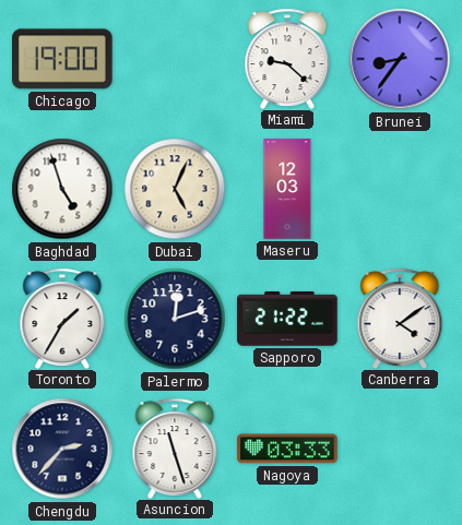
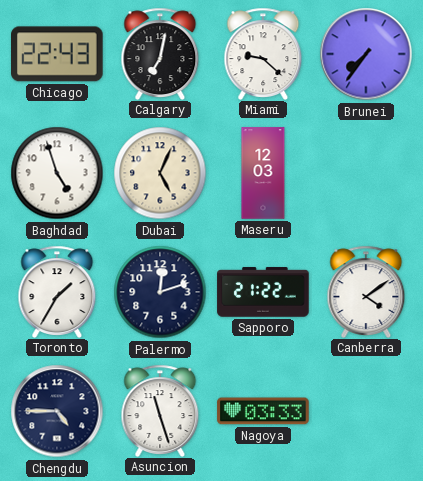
Chicago: 19:00 -> 22:43 (58, 54)
Calgary: none -> 7:02 (160, 53)
Brunei: 8:36 -> 7:36 (366, 54)
Chengdu: 2:37 -> 4:45 (57, 411)
